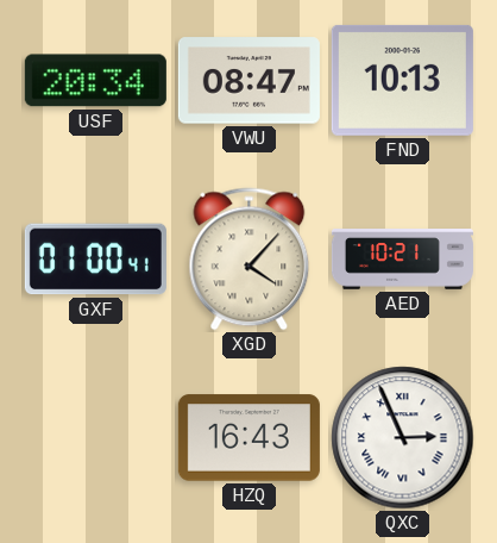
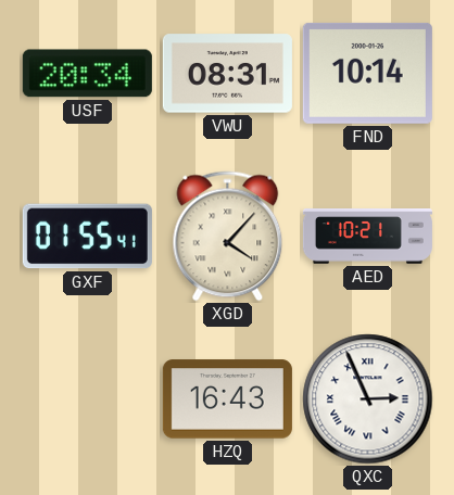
VWU: 08:47 -> 08:31 (227, 74)
FND: 10:13 -> 10:14 (367, 73)
GXF: 01:00 -> 01:55 (87, 237)
